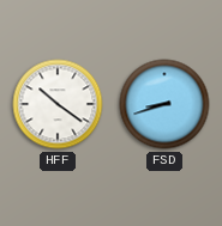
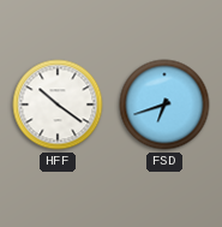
FSD: 8:42 -> 6:42 (164, 104)
